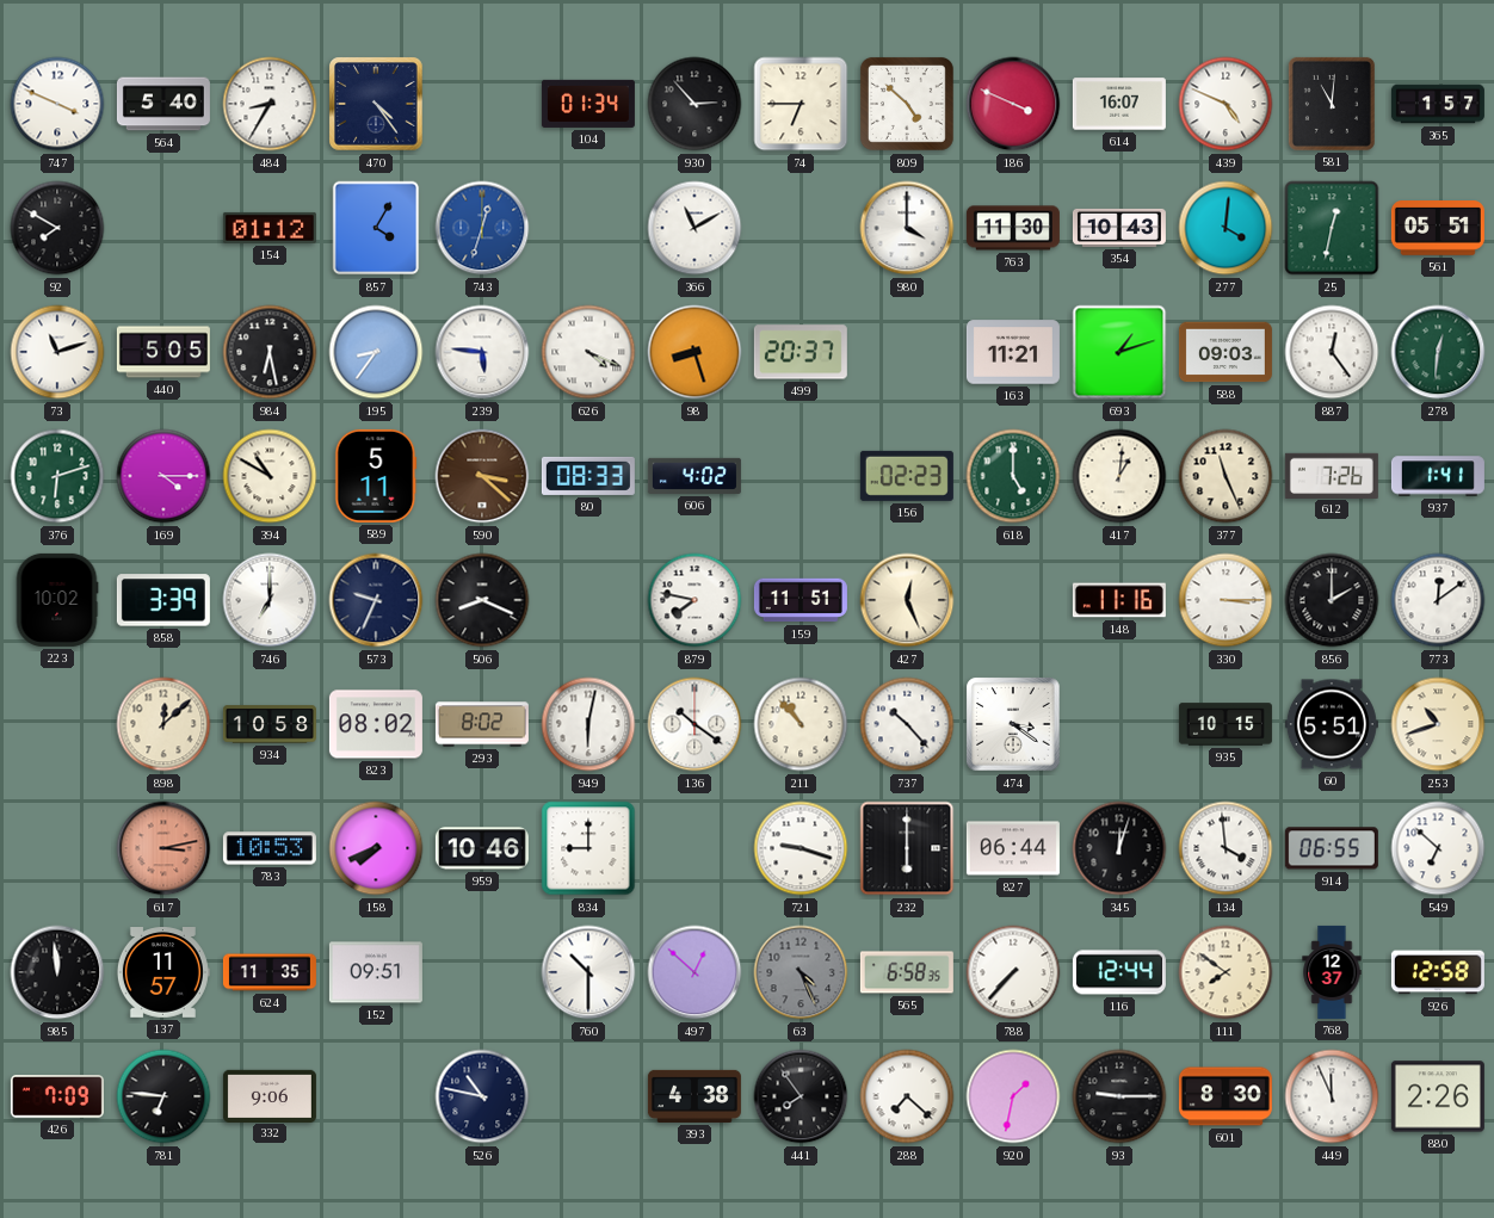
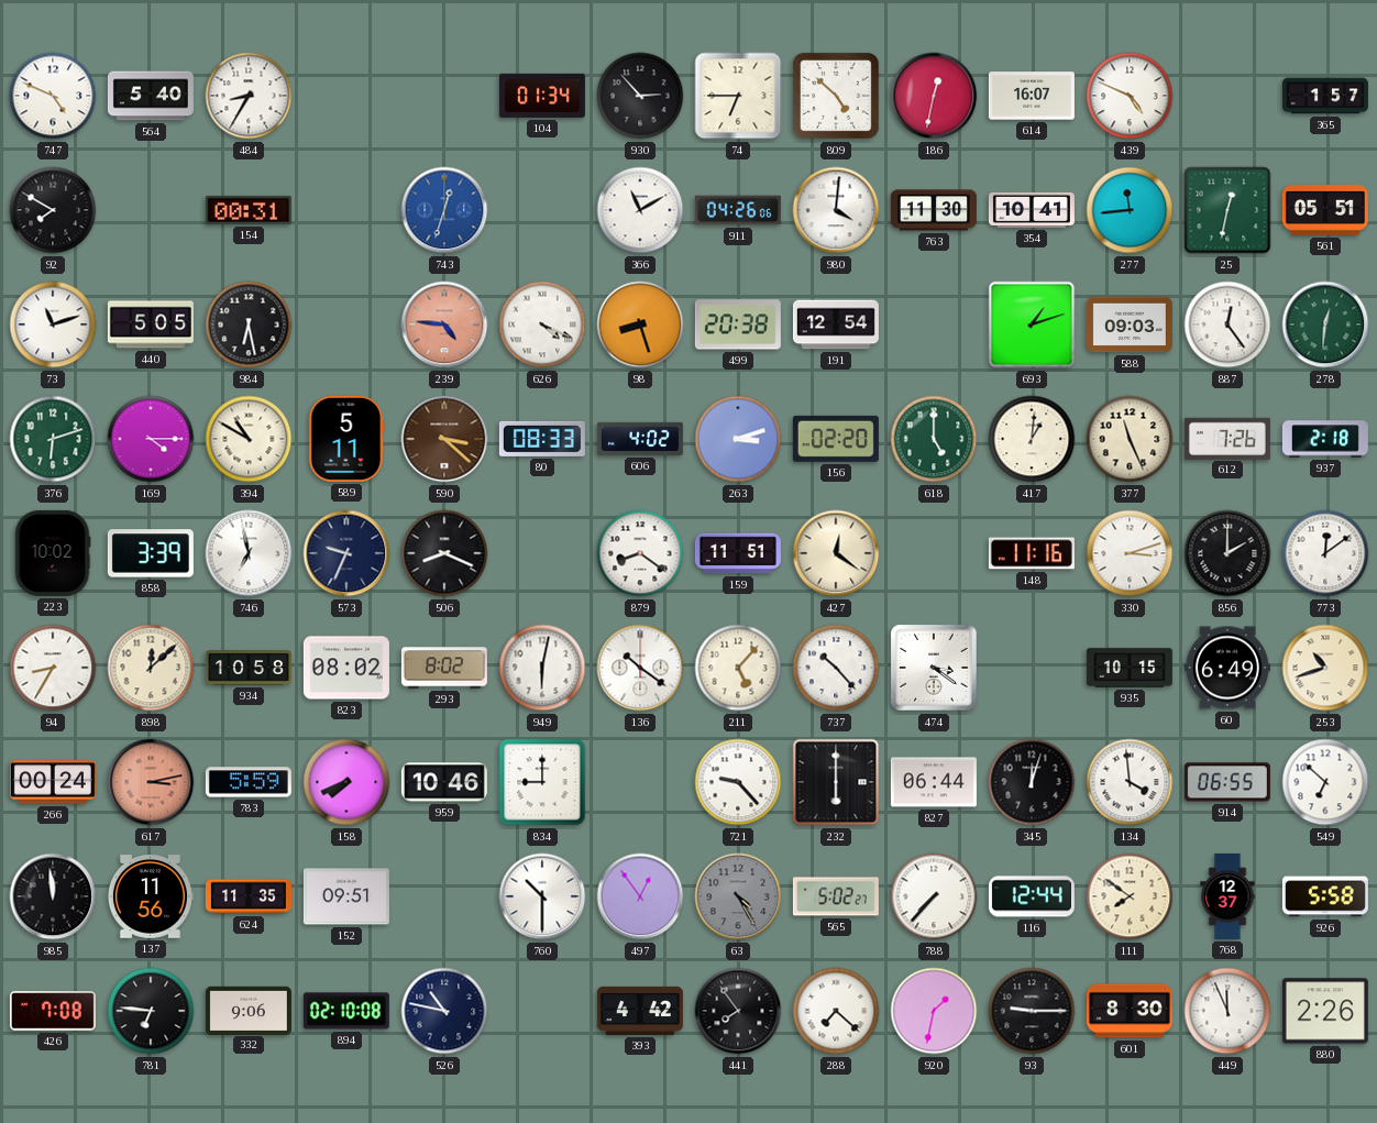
747: 3:49 -> 4:49 (53, 96)
470: 4:24 -> none (376, 104)
186: 3:49 -> 12:32 (934, 96)
581: 11:01 -> none (1332, 104)
154: 01:12 -> 00:31 (249, 210)
857: 4:05 -> none (376, 228)
911: none -> 04:26 (738, 210)
980: 4:00 -> 4:01 (836, 210)
354: 10:43 -> 10:41 (1032, 210)
277: 4:01 -> 11:44 (1130, 210)
195: 8:36 -> none (376, 352)
239: 5:46 -> 4:46 (444, 324)
239 dial: white -> salmon (444, 324)
499: 20:37 -> 20:38 (738, 324)
191: none -> 12:54 (836, 324)
163: 11:21 -> none (1013, 352)
263: none -> 3:12 (738, 439)
156: 02:23 -> 02:20 (836, 439)
937: 1:41 -> 2:18 (1325, 439)
746: 7:00 -> 6:58 (249, 553)
879: 7:47 -> 8:21 (640, 553)
427: 12:26 -> 12:21 (836, 553)
330: 3:15 -> 3:12 (1130, 553)
94: none -> 8:35 (53, 668)
211: 10:53 -> 5:07 (738, 668)
60: 5:51 -> 6:49 (1227, 668)
266: none -> 00:24 (53, 782)
783: 10:53 -> 5:59 (249, 782)
721: 9:18 -> 9:23 (738, 782)
137: 11:57 -> 11:56 (150, 898)
497: 12:52 -> 12:54 (640, 896)
63: 4:26 -> 4:25 (738, 896)
565: 6:58 -> 5:02 (836, 896)
926: 12:58 -> 5:58 (1325, 896)
426: 7:09 -> 7:08 (53, 1011)
894: none -> 02:10 (346, 1011)
393: 4:38 -> 4:42 (640, 1011)
